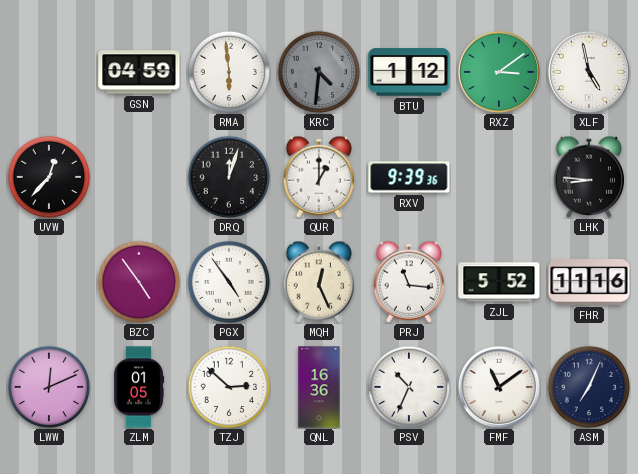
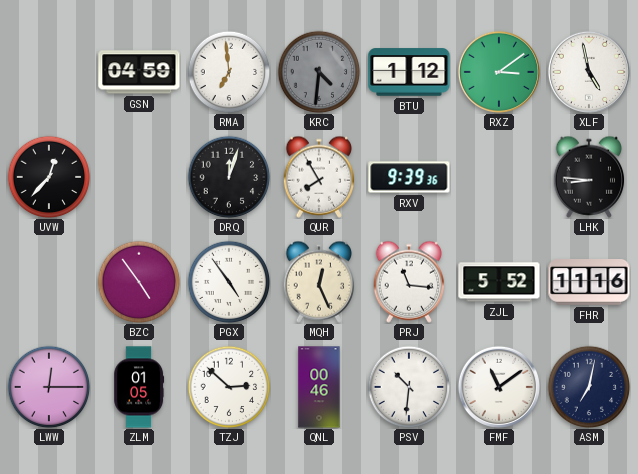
RMA: 5:59 -> 6:59 (229, 72)
QUR: 1:00 -> 7:55 (319, 177)
LWW: 12:11 -> 12:15 (49, 387)
QNL: 16:36 -> 00:46 (319, 387)
PSV: 10:34 -> 10:31 (409, 387)
ASM: 7:04 -> 7:02 (589, 387)
